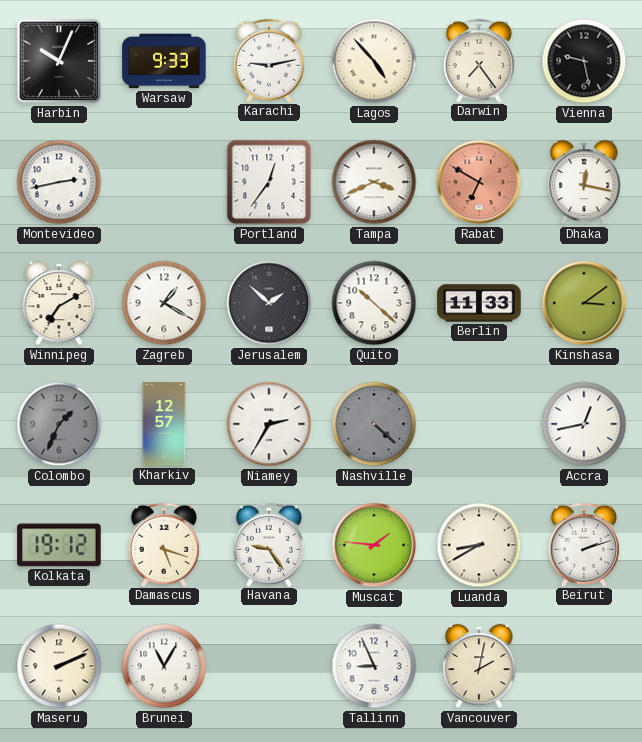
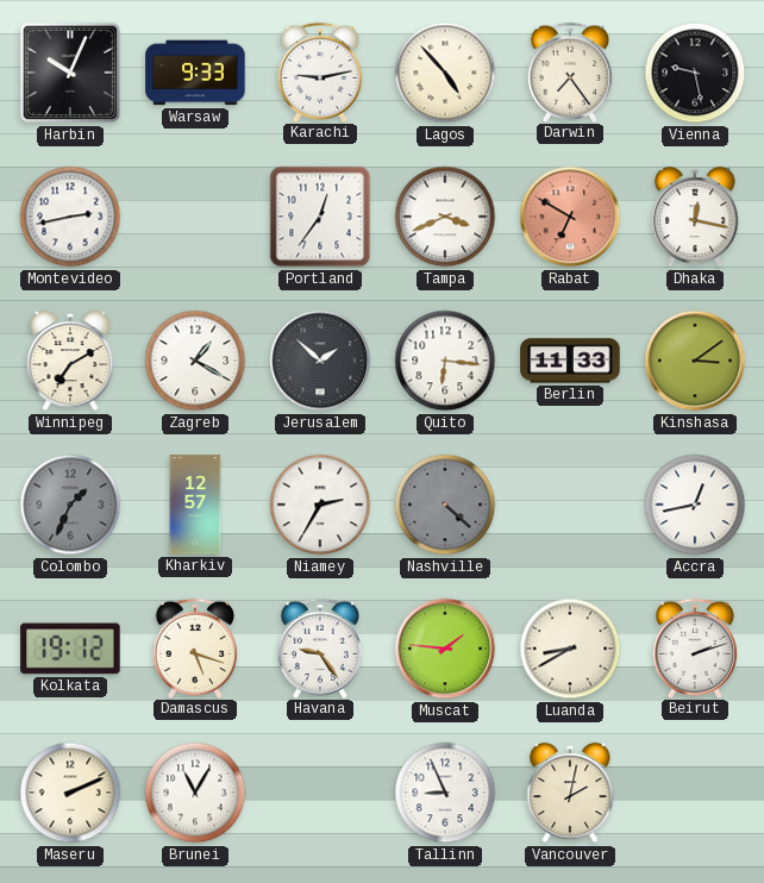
Quito: 10:22 -> 6:16 (445, 361)
